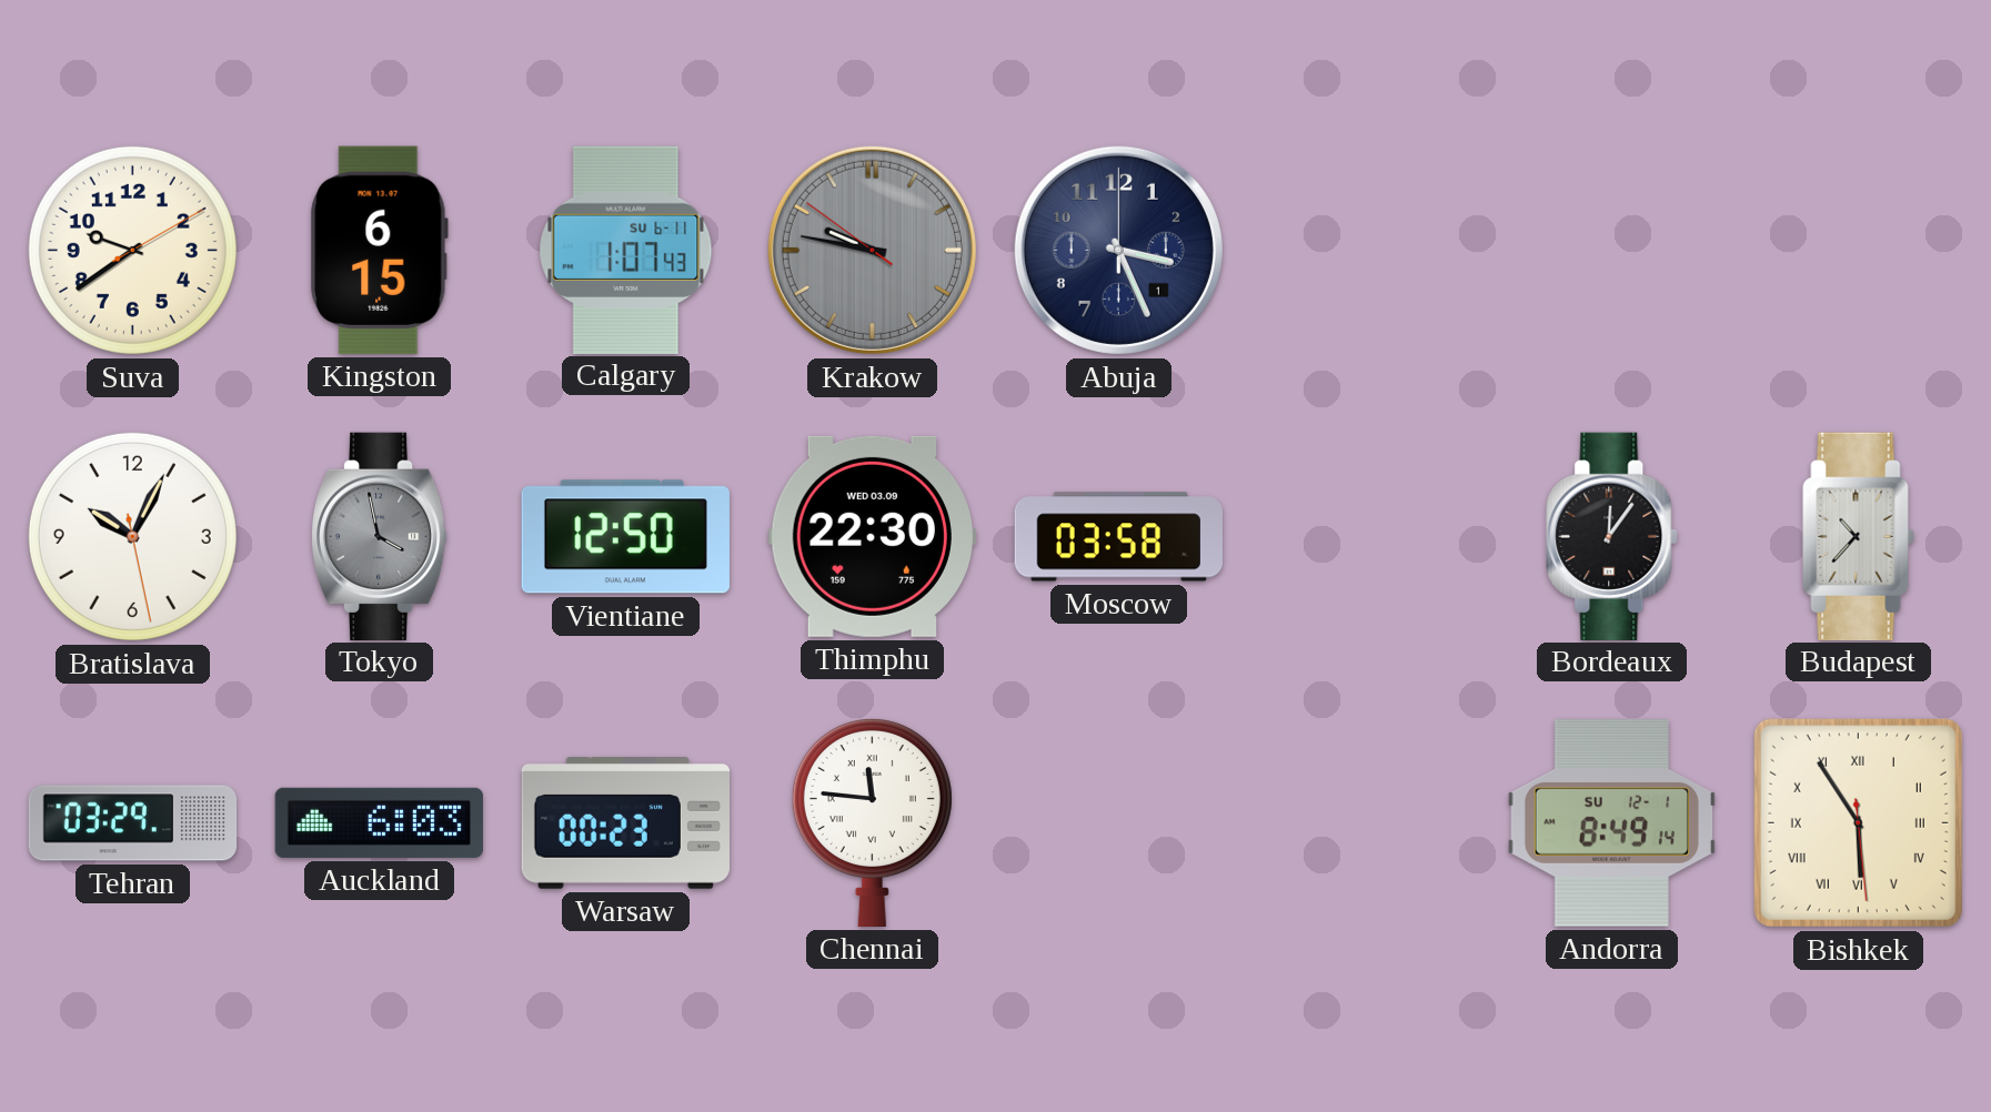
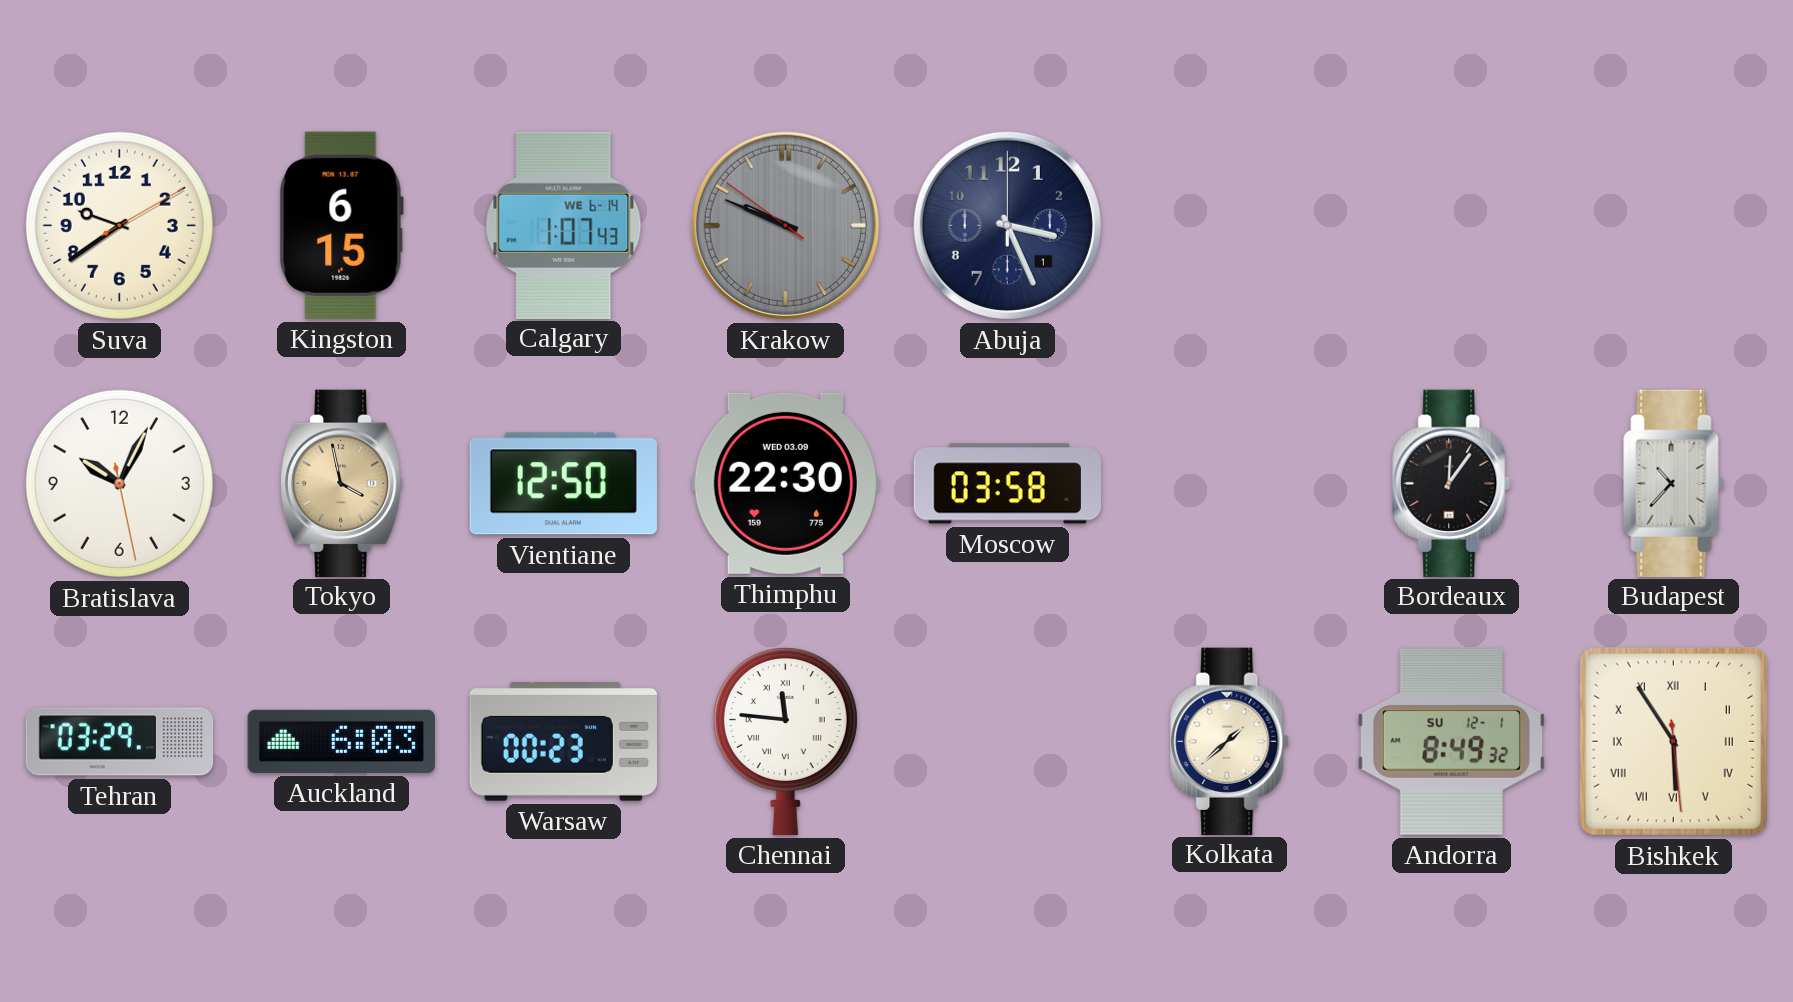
Calgary date: SU 6-11 -> WE 6-14 (564, 225)
Krakow: 9:46 -> 9:48 (785, 225)
Tokyo dial: grey -> champagne (341, 483)
Kolkata: none -> 1:38 (1230, 741)
Andorra: 8:49:14 -> 8:49:32 (1451, 742)
